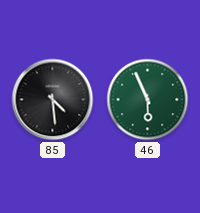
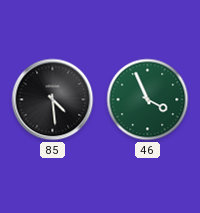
46: 5:56 -> 3:56 (148, 100)
